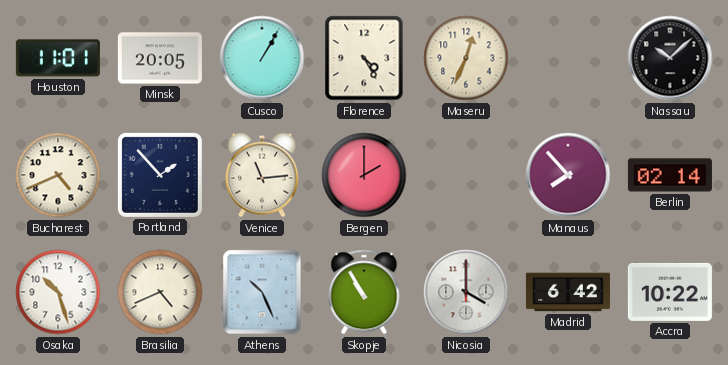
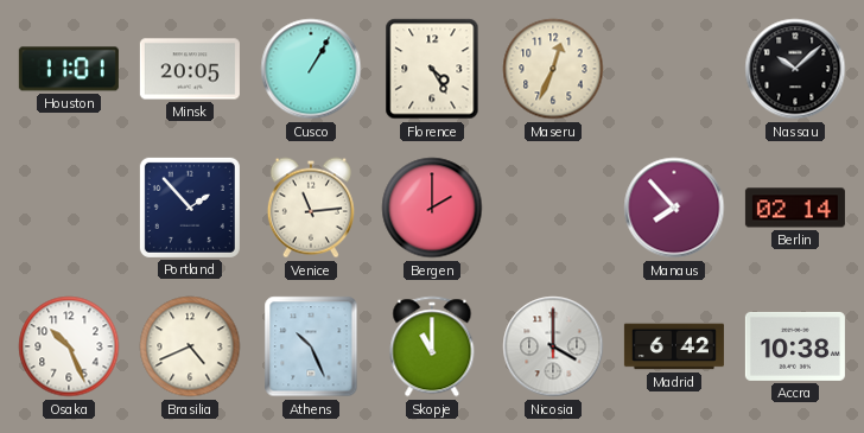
Bucharest: 4:41 -> none (58, 175)
Osaka: 10:27 -> 10:26 (69, 346)
Skopje: 10:55 -> 11:00 (432, 346)
Accra: 10:22 -> 10:38 (795, 346)
